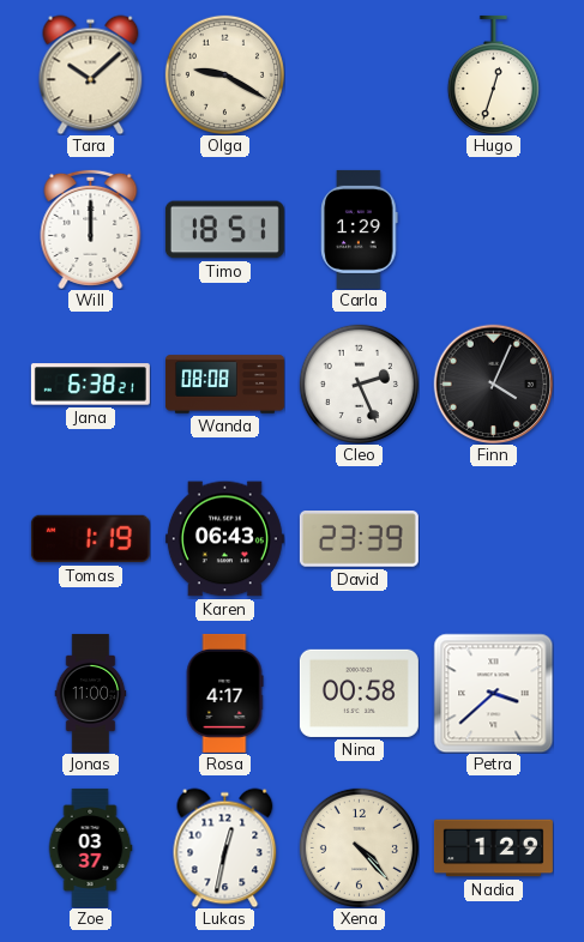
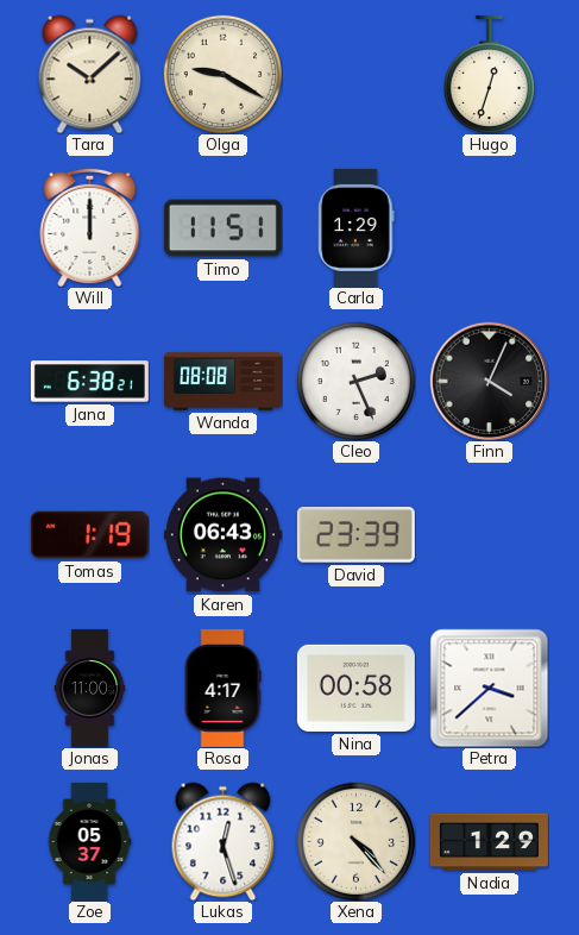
Timo: 18:51 -> 11:51 (222, 228)
Zoe: 03:37 -> 05:37 (89, 841)
Lukas: 12:32 -> 12:27 (224, 841)
